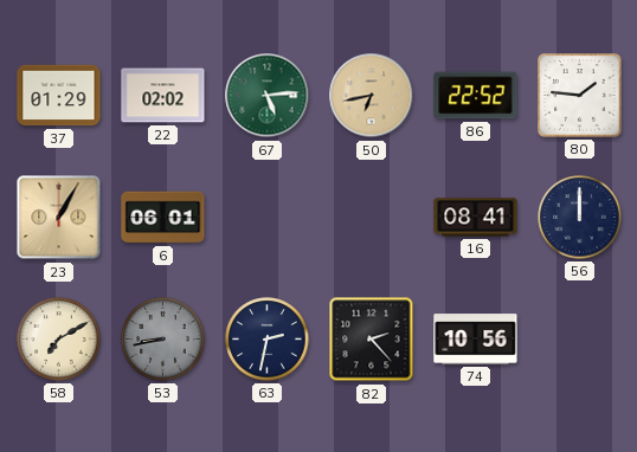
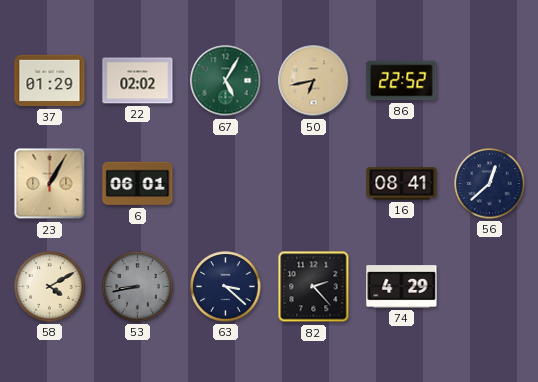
67: 5:14 -> 5:05 (226, 81)
80: 1:46 -> none (580, 96)
56: 12:00 -> 12:38 (490, 184)
58: 7:10 -> 4:10 (50, 287)
63: 2:32 -> 3:22 (226, 287)
74: 10:56 -> 4:29 (402, 287)
